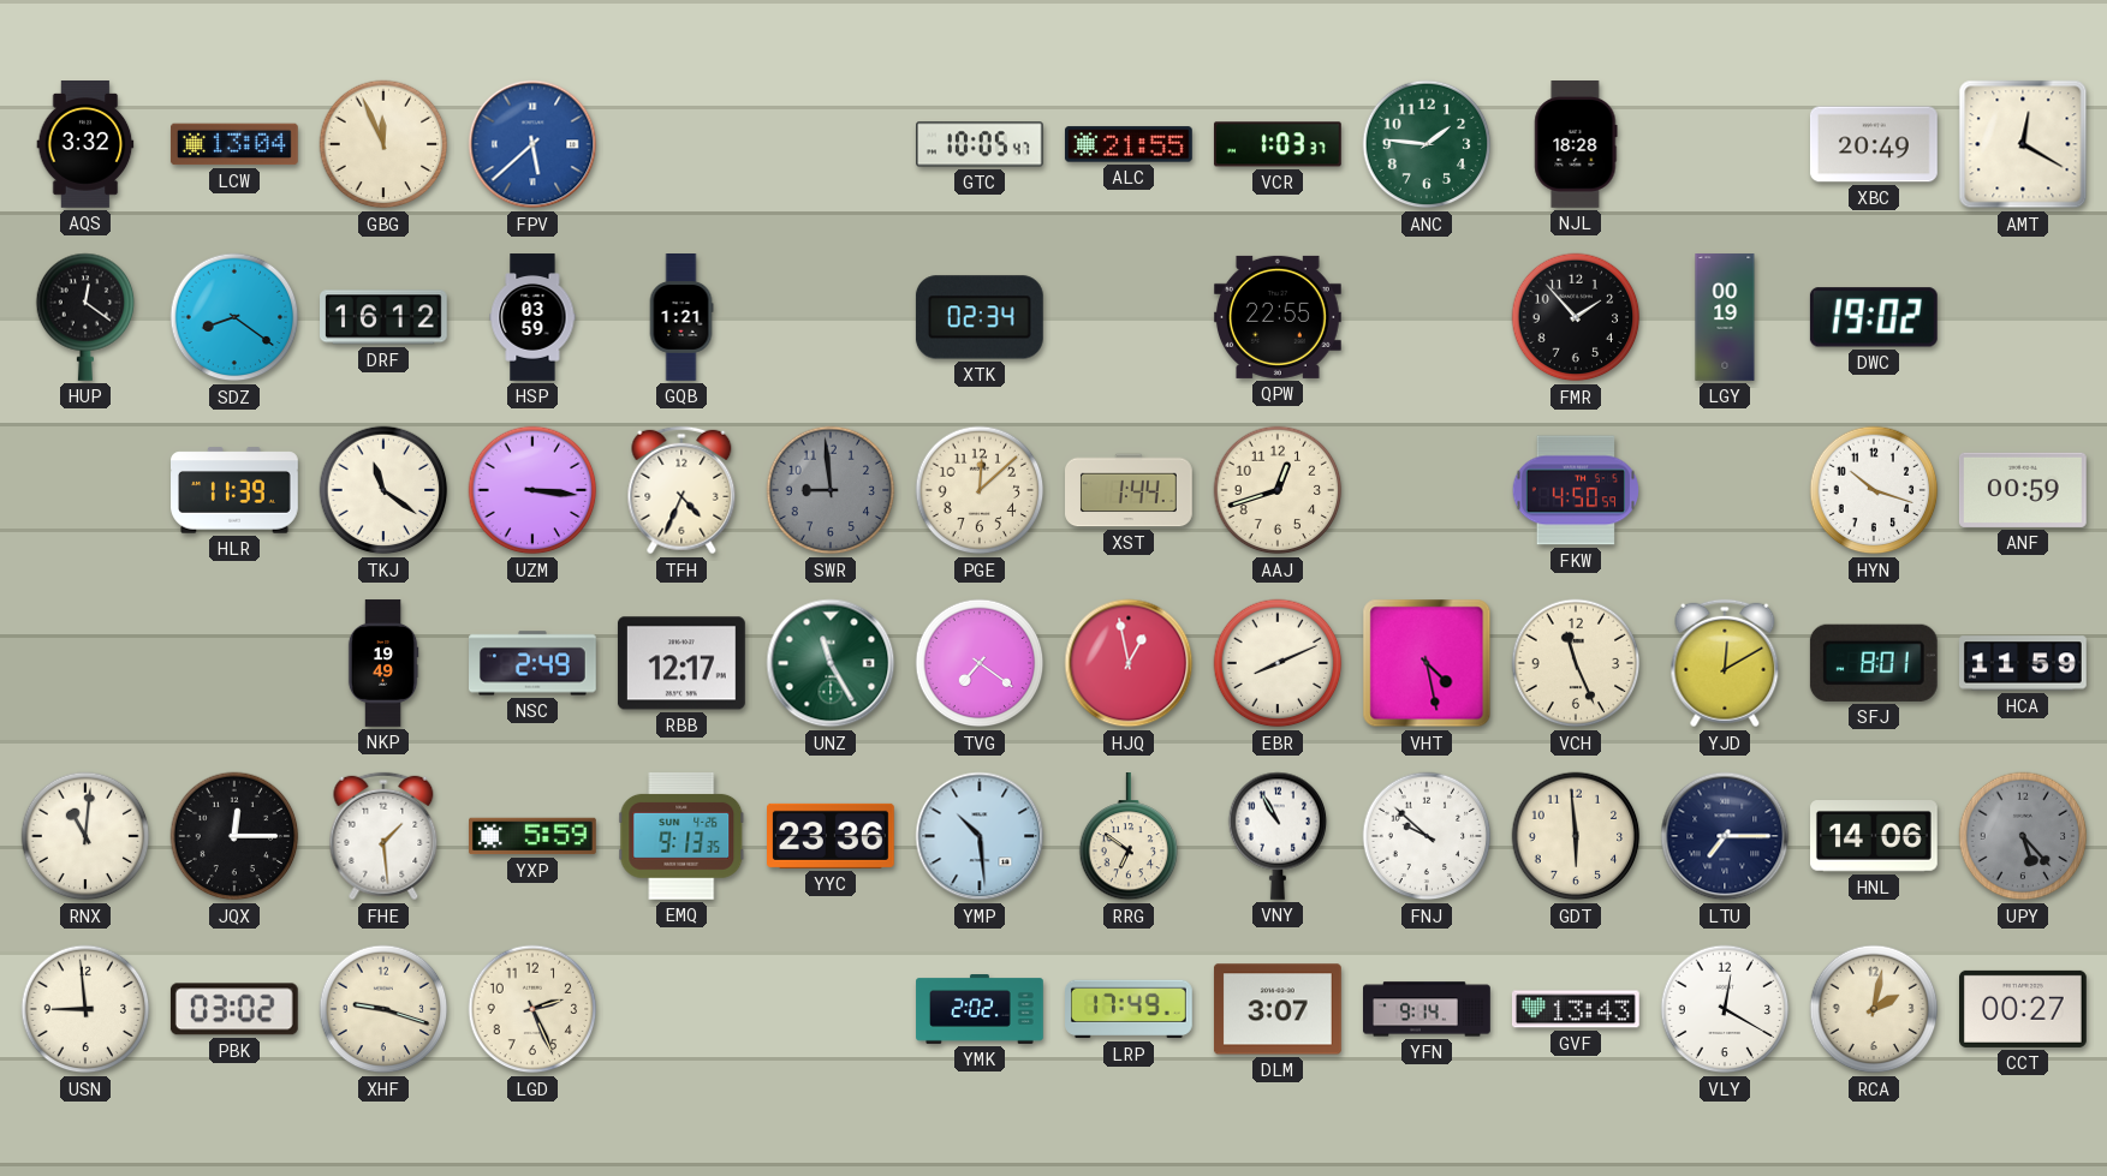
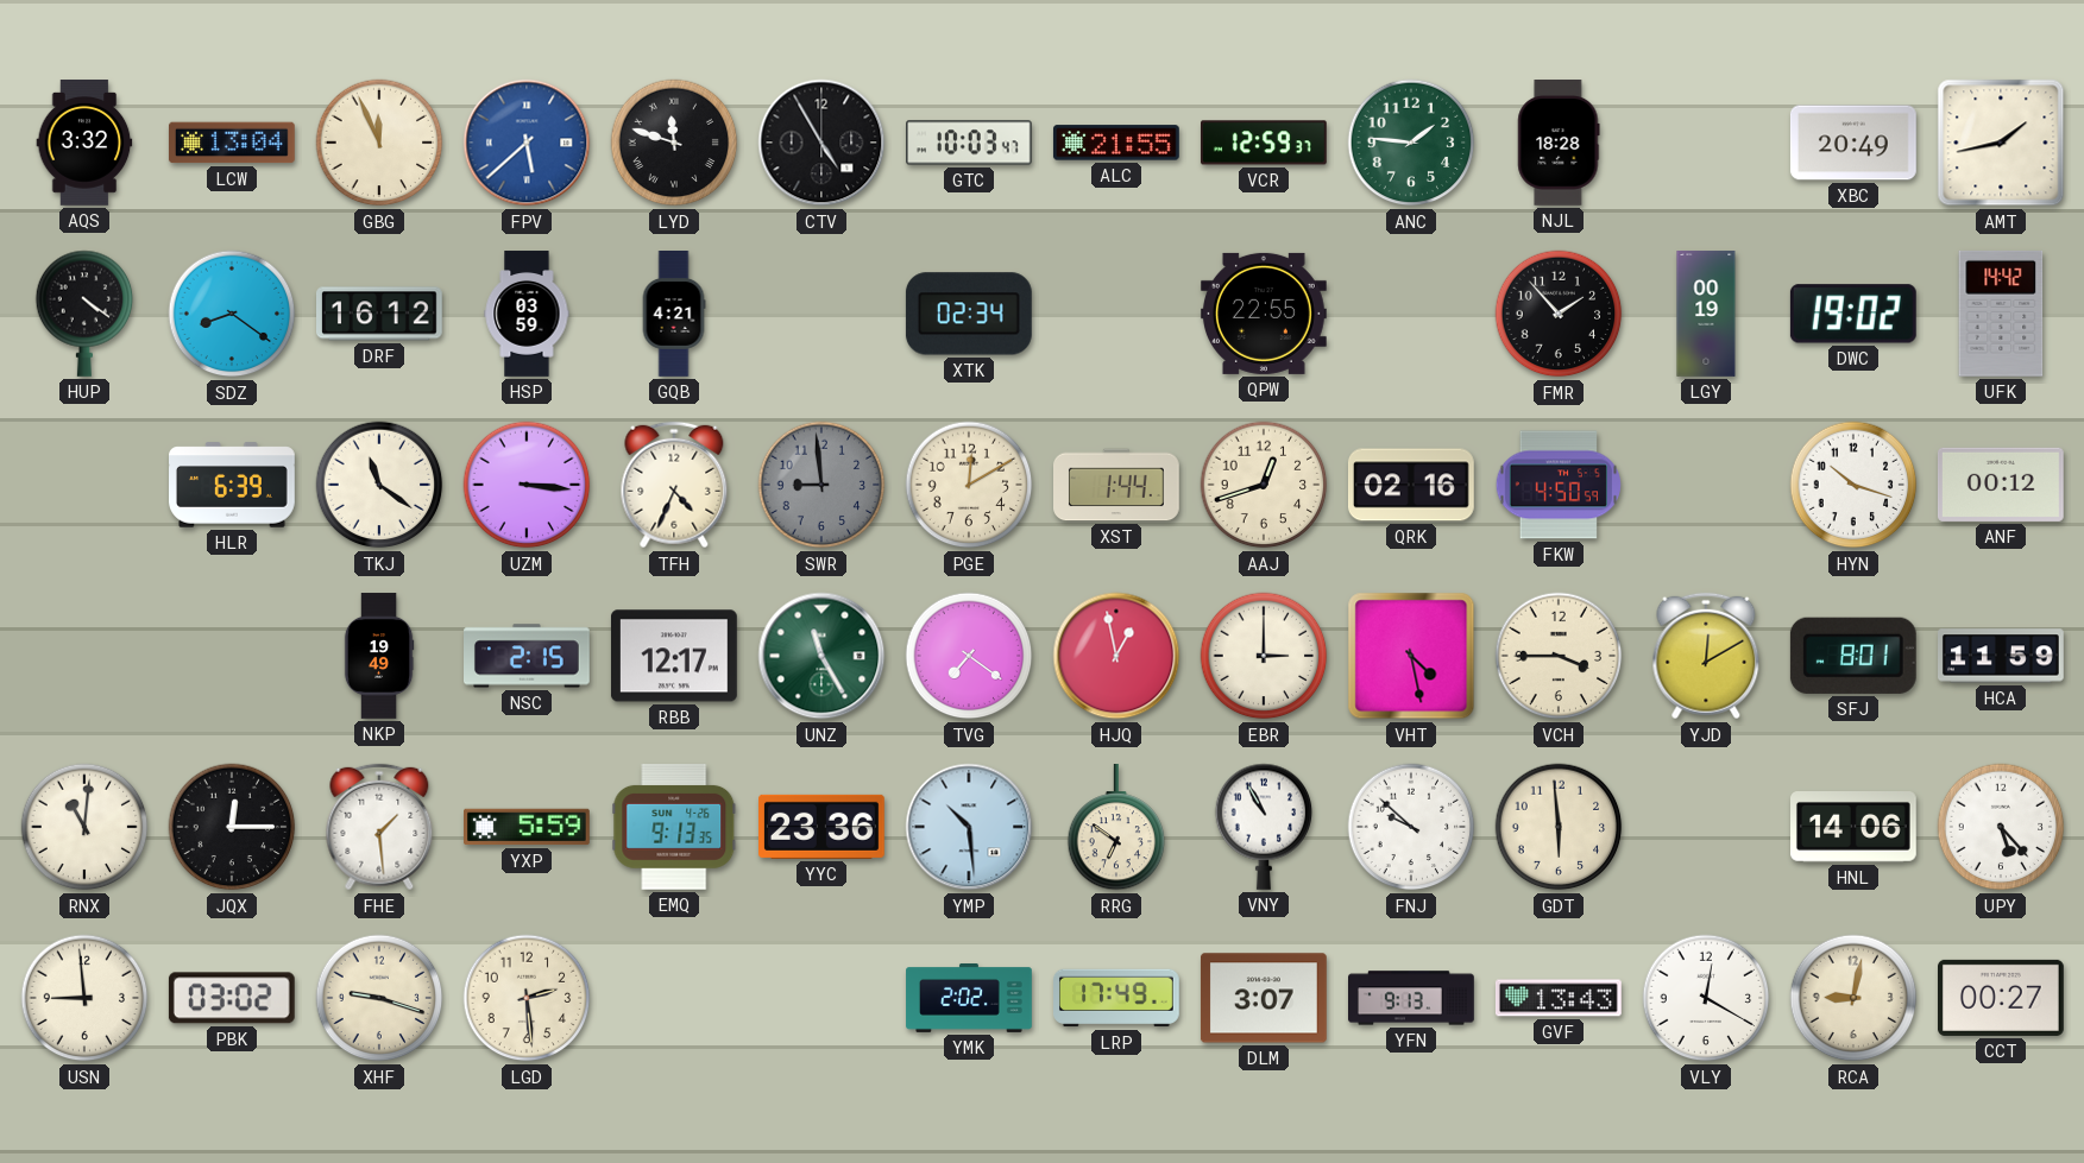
LYD: none -> 11:48 (674, 143)
CTV: none -> 4:55 (821, 143)
GTC: 10:05 -> 10:03 (970, 143)
VCR: 1:03 -> 12:59 (1264, 143)
AMT: 12:20 -> 1:43 (2001, 143)
HUP: 12:21 -> 4:21 (84, 314)
GQB: 1:21 -> 4:21 (674, 314)
UFK: none -> 14:42 (2001, 314)
HLR: 11:39 -> 6:39 (233, 485)
PGE: 12:08 -> 12:10 (969, 485)
QRK: none -> 02:16 (1411, 485)
ANF: 00:59 -> 00:12 (2001, 485)
NSC: 2:49 -> 2:15 (528, 656)
EBR: 8:11 -> 3:00 (1264, 656)
VCH: 11:26 -> 3:45 (1559, 656)
LTU: 7:15 -> none (1725, 836)
UPY dial: grey -> white (2001, 827)
LGD: 2:26 -> 2:29 (527, 998)
YFN: 9:14 -> 9:13 (1412, 998)
RCA: 2:02 -> 9:02 (1853, 998)
